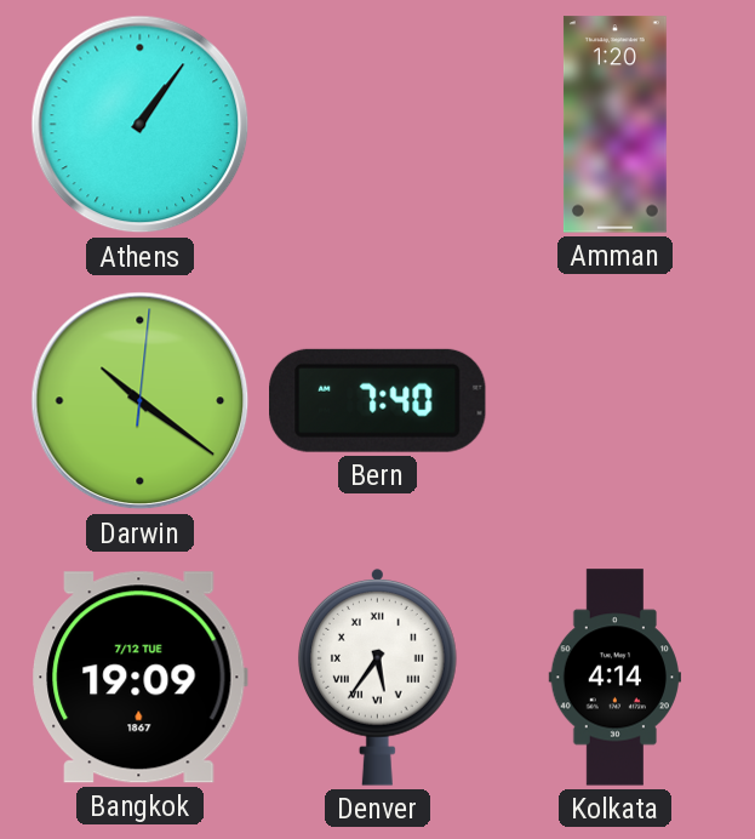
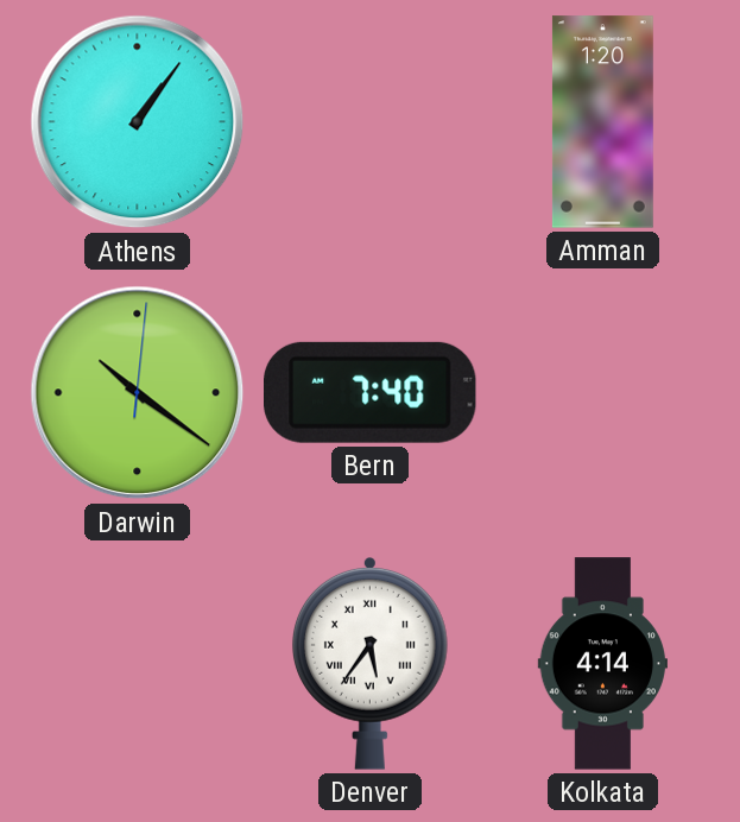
Bangkok: 19:09 -> none (141, 678)
